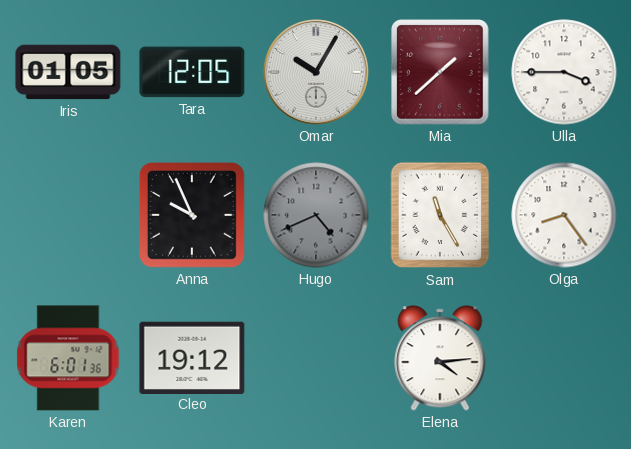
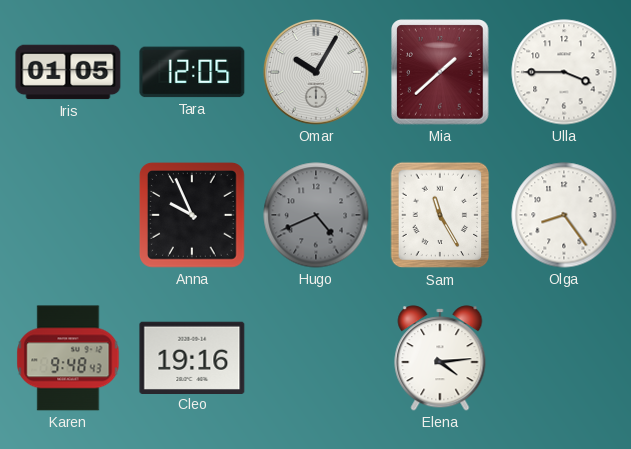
Karen: 6:01 -> 9:48 (68, 358)
Cleo: 19:12 -> 19:16 (192, 357)
